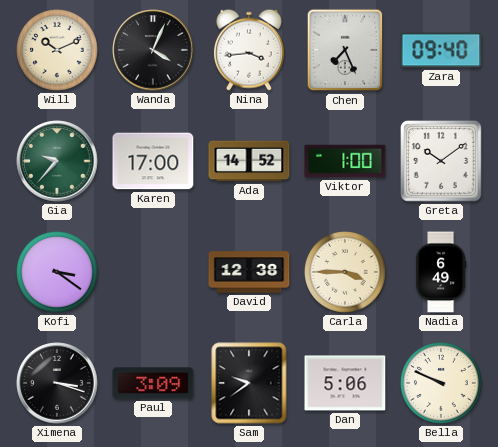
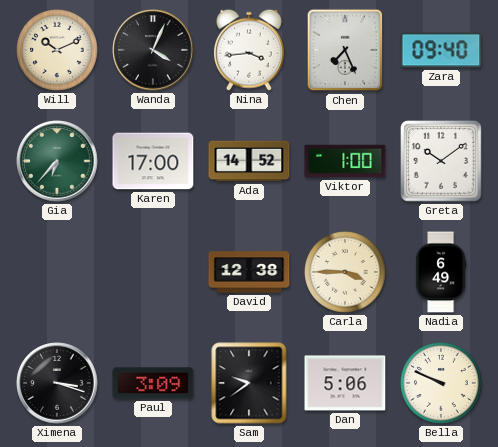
Gia: 9:37 -> 6:37 (57, 161)
Kofi: 3:21 -> none (58, 273)
